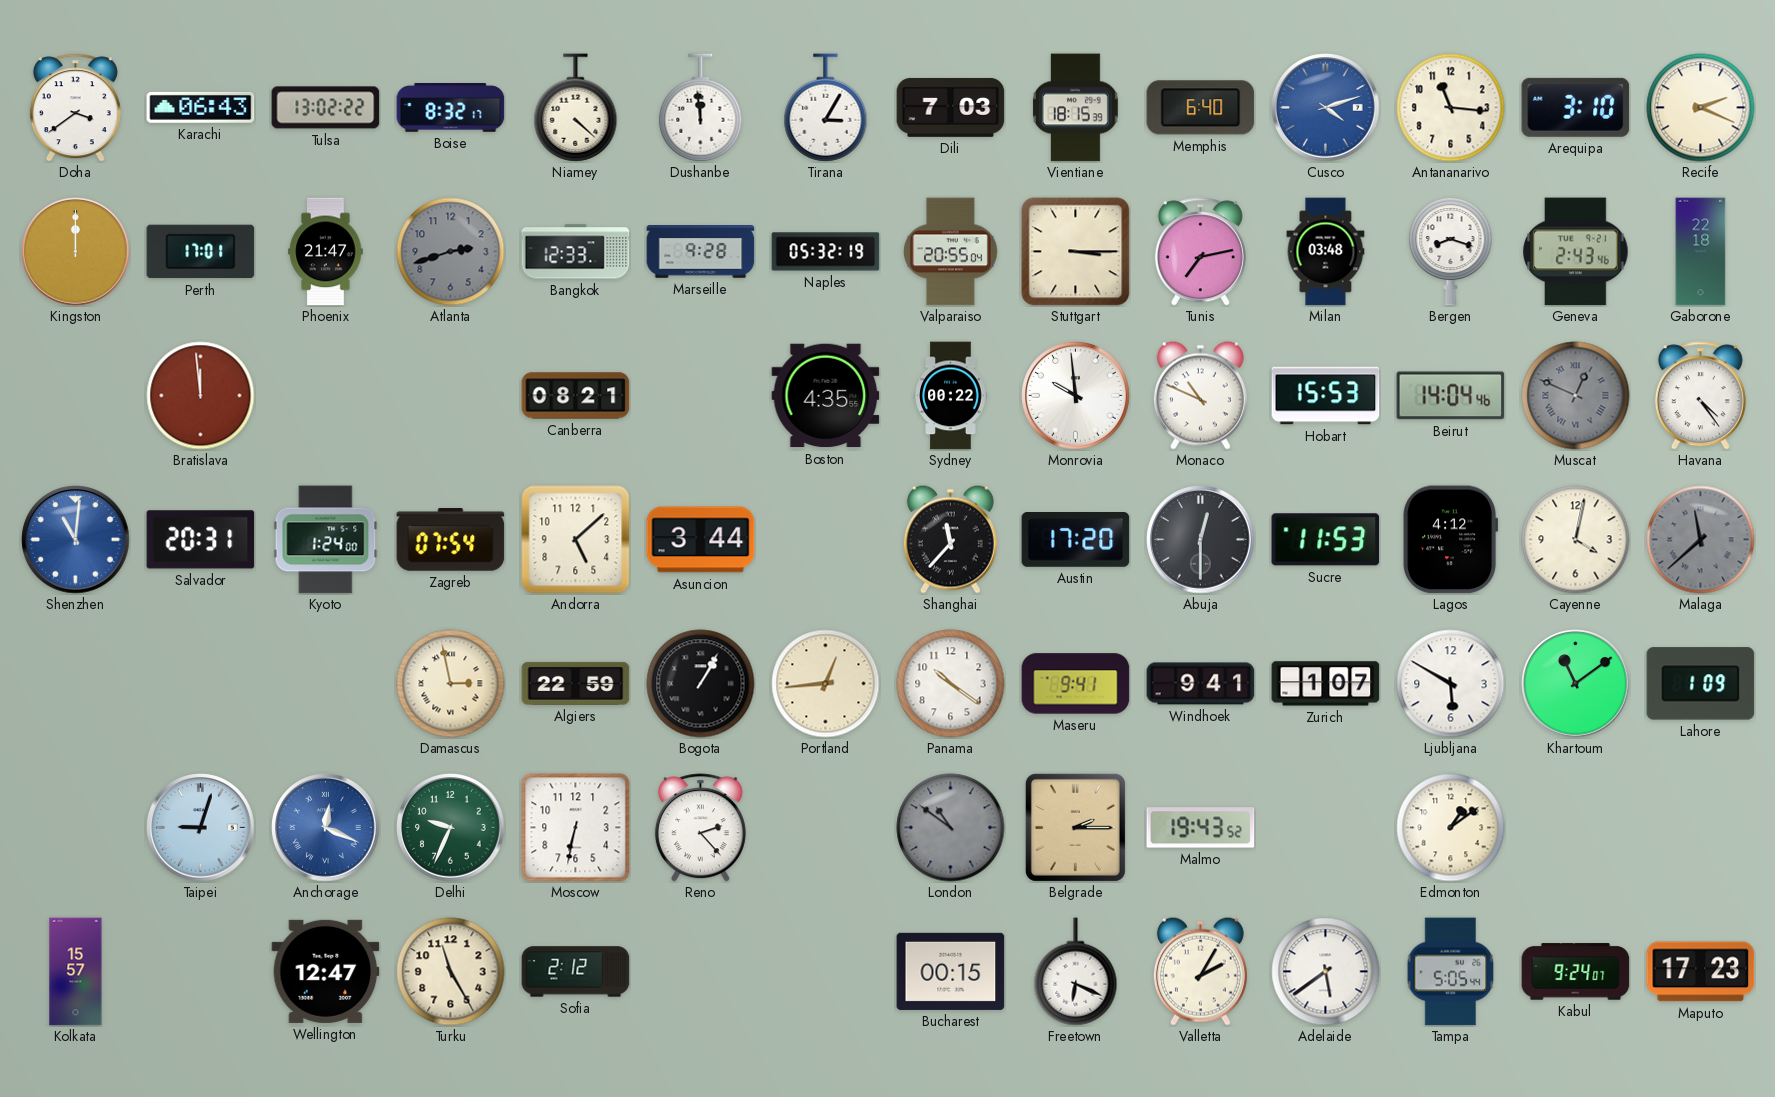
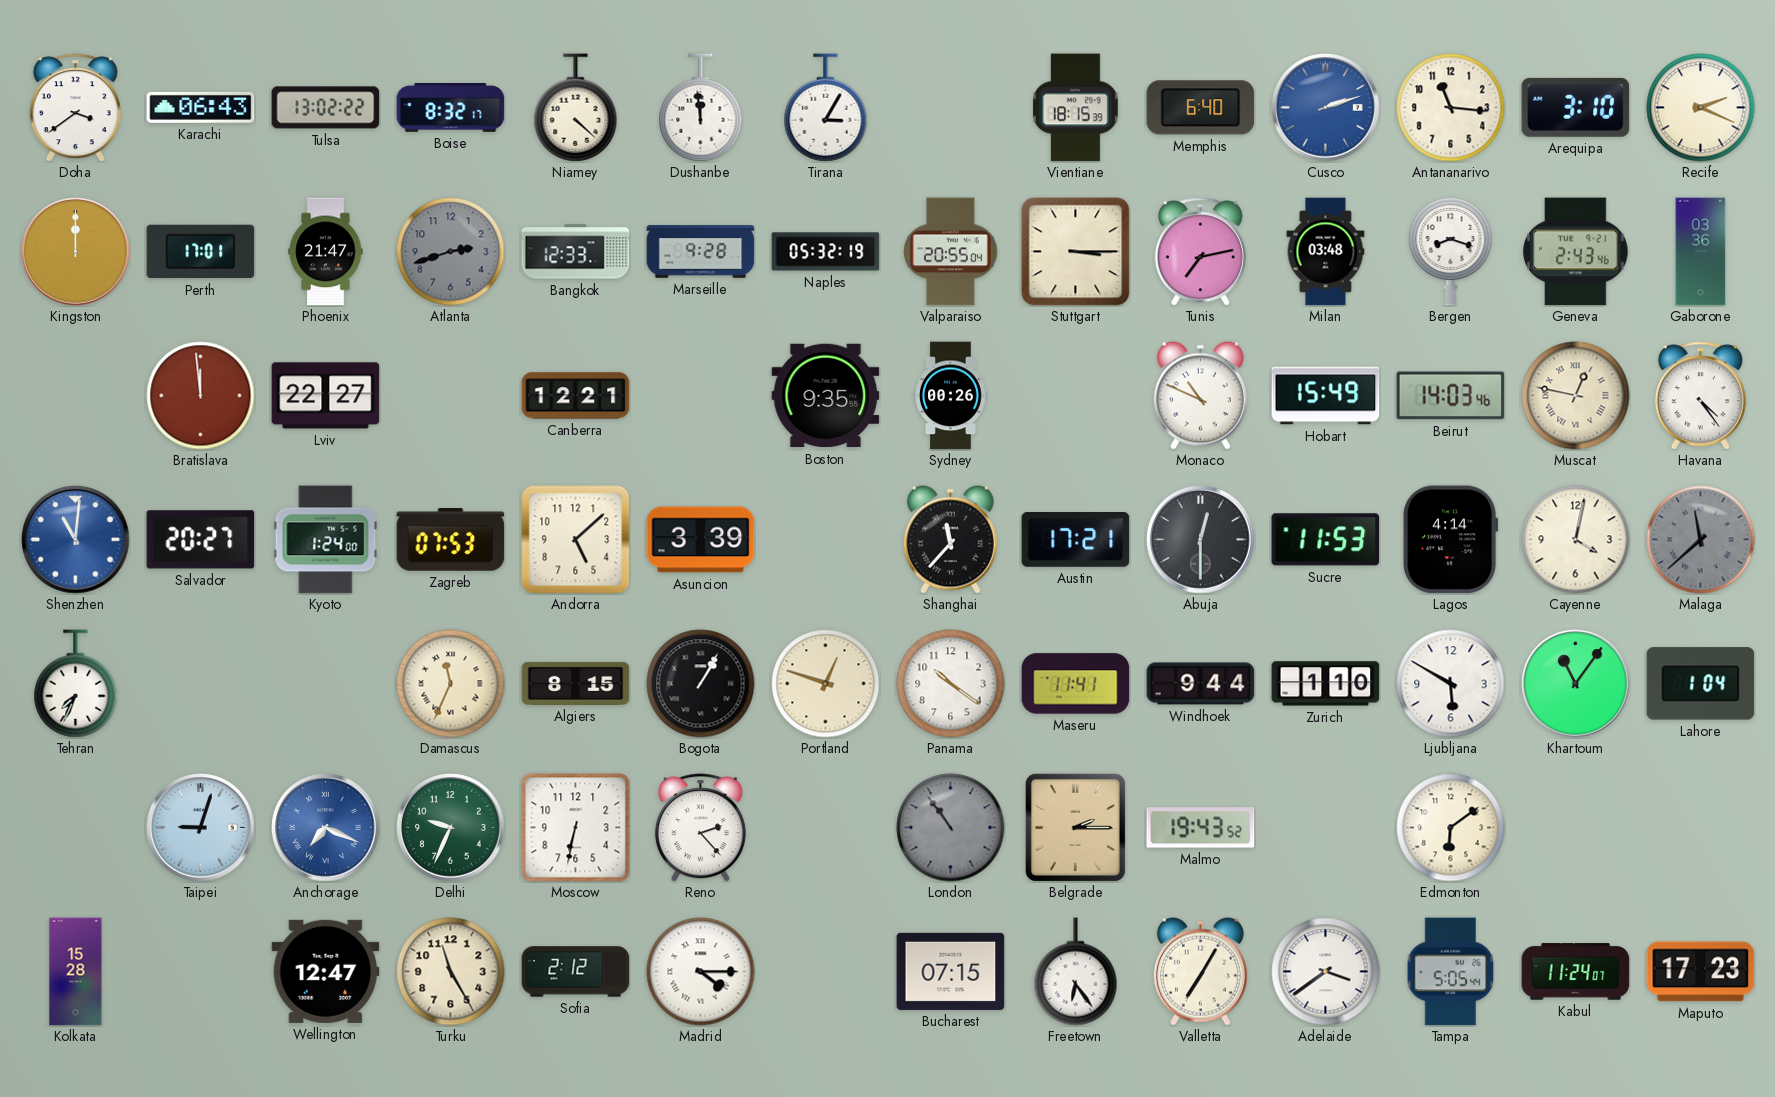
Dili: 7:03 -> none (951, 107)
Cusco: 4:12 -> 2:12 (1326, 108)
Gaborone: 22:18 -> 03:36 (1701, 252)
Lviv: none -> 22:27 (326, 396)
Canberra: 08:21 -> 12:21 (576, 396)
Boston: 4:35 -> 9:35 (826, 396)
Sydney: 00:22 -> 00:26 (951, 396)
Monrovia: 9:59 -> none (1076, 396)
Hobart: 15:53 -> 15:49 (1326, 396)
Beirut: 14:04 -> 14:03 (1451, 396)
Muscat: 12:49 -> 12:47 (1576, 396)
Muscat dial: grey -> cream (1576, 396)
Salvador: 20:31 -> 20:27 (201, 540)
Zagreb: 07:54 -> 07:53 (451, 540)
Asuncion: 3:44 -> 3:39 (701, 540)
Austin: 17:20 -> 17:21 (1076, 540)
Lagos: 4:12 -> 4:14 (1451, 540)
Tehran: none -> 7:34 (76, 684)
Damascus: 2:58 -> 11:34 (451, 684)
Algiers: 22:59 -> 8:15 (576, 683)
Portland: 12:44 -> 12:48 (826, 684)
Maseru: 9:41 -> 11:41 (1076, 684)
Windhoek: 9:41 -> 9:44 (1201, 684)
Zurich: 1:07 -> 1:10 (1326, 684)
Khartoum: 11:09 -> 11:06 (1576, 684)
Lahore: 1:09 -> 1:04 (1701, 684)
Anchorage: 12:19 -> 7:19 (326, 828)
London: 10:51 -> 10:54 (951, 828)
Edmonton: 1:09 -> 6:09 (1451, 828)
Kolkata: 15:57 -> 15:28 (76, 972)
Madrid: none -> 4:15 (701, 972)
Bucharest: 00:15 -> 07:15 (951, 971)
Freetown: 6:19 -> 6:24 (1076, 972)
Valletta: 2:05 -> 7:05 (1200, 971)
Adelaide: 5:39 -> 3:39 (1326, 972)
Kabul: 9:24 -> 11:24 (1576, 972)
